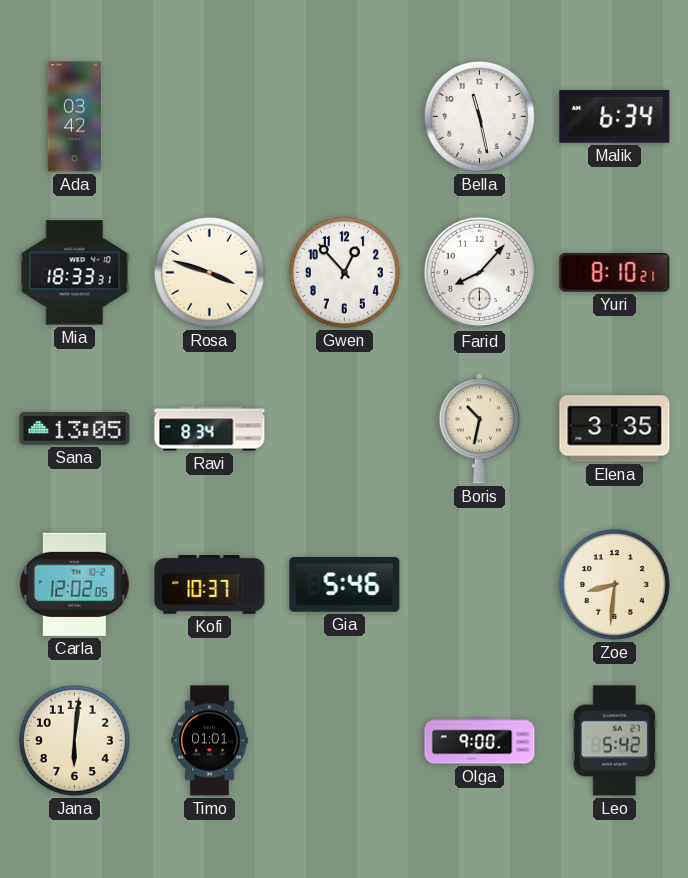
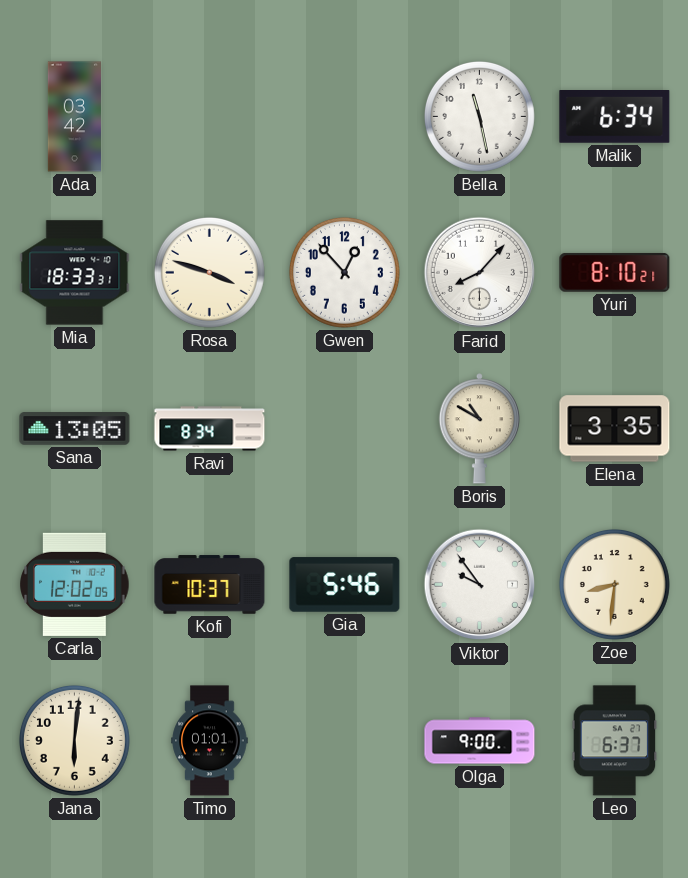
Boris: 10:32 -> 10:50 (479, 429)
Viktor: none -> 9:54 (480, 585)
Leo: 5:42 -> 6:37 (615, 741)
